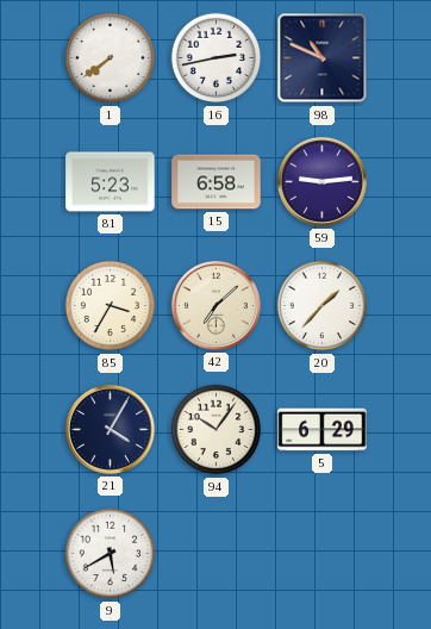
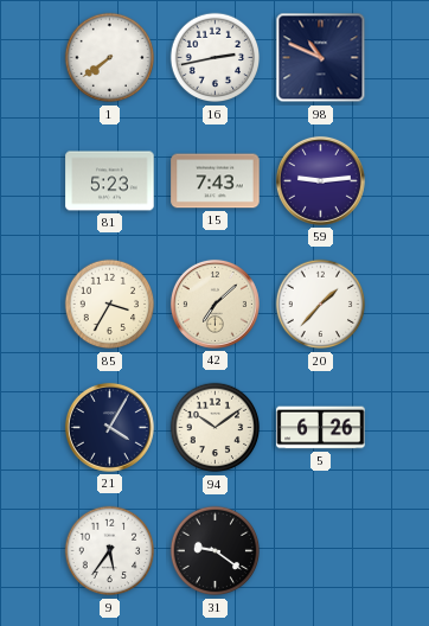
15: 6:58 -> 7:43 (216, 181)
94: 10:06 -> 10:09 (216, 428)
5: 6:29 -> 6:26 (321, 428)
9: 5:40 -> 5:36 (110, 551)
31: none -> 9:21 (216, 551)
